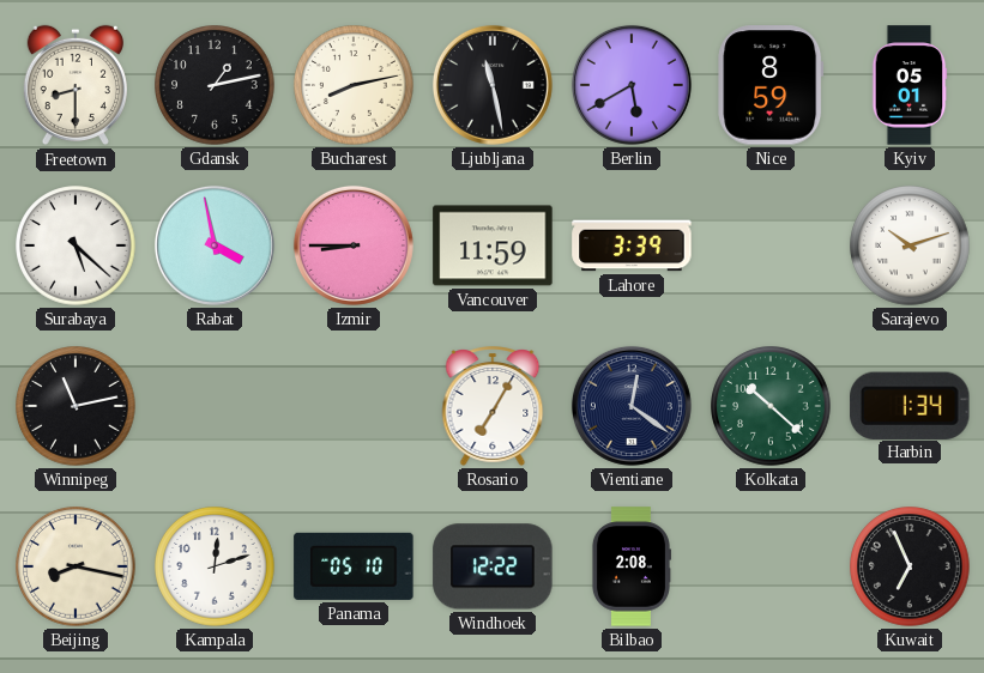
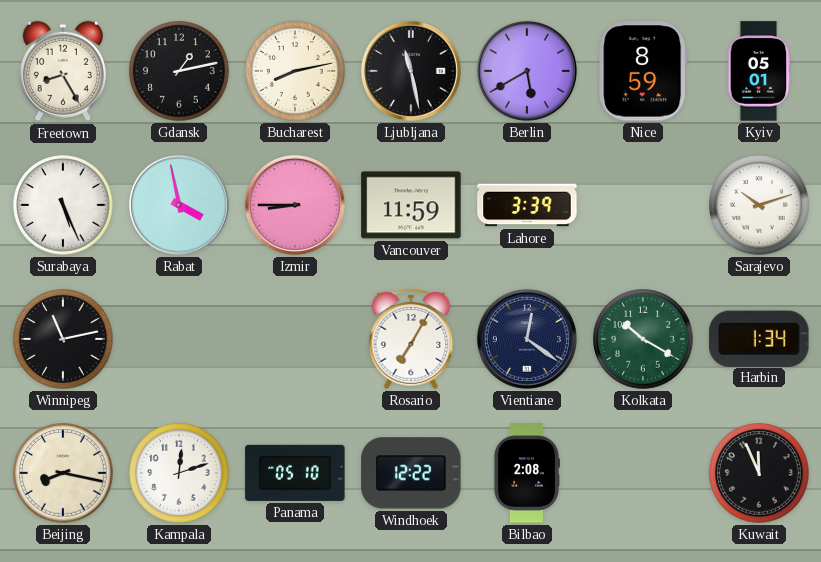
Freetown: 8:30 -> 8:25 (63, 71)
Surabaya: 5:22 -> 5:26 (63, 205)
Kolkata: 10:22 -> 10:20 (643, 339)
Kuwait: 6:56 -> 11:56 (759, 473)
